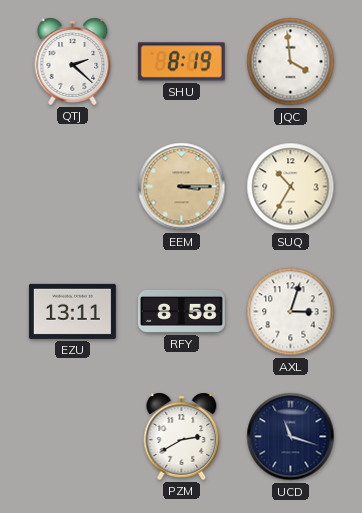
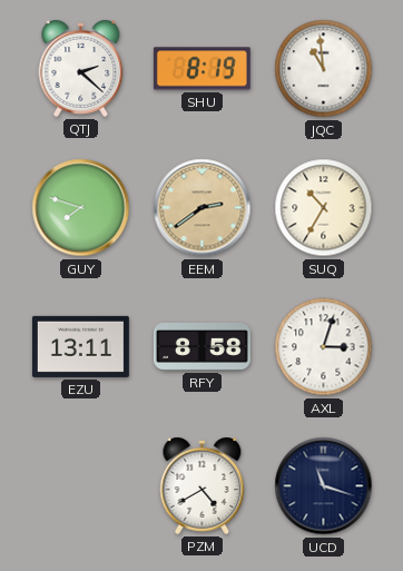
JQC: 3:59 -> 10:59 (324, 69)
GUY: none -> 7:48 (81, 208)
EEM: 3:15 -> 2:39 (203, 208)
PZM: 2:40 -> 4:40 (203, 485)
